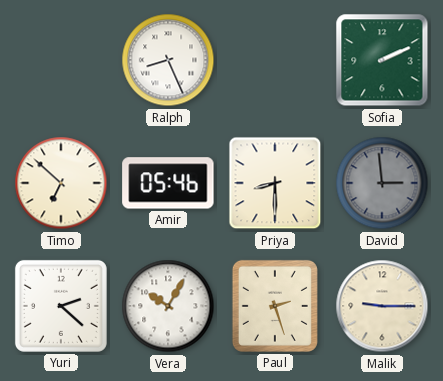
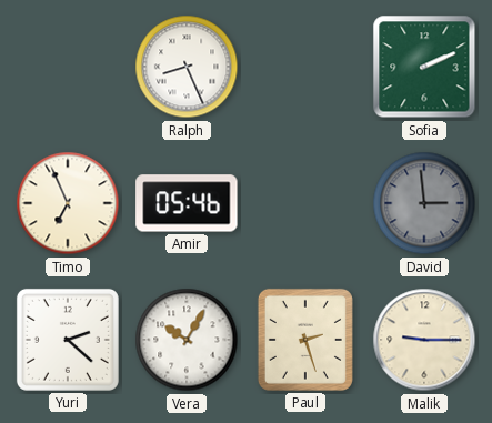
Timo: 6:52 -> 6:56 (68, 203)
Priya: 8:30 -> none (275, 183)
